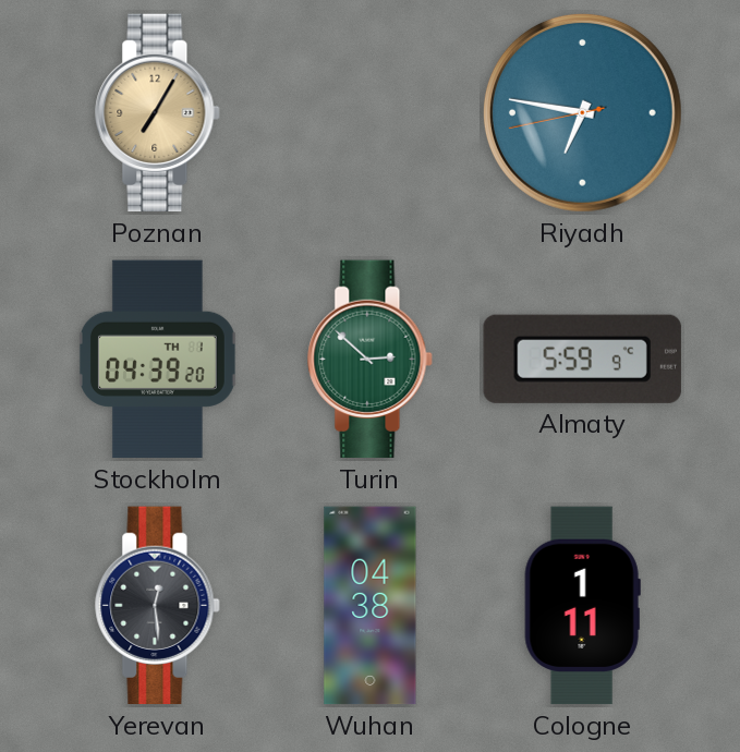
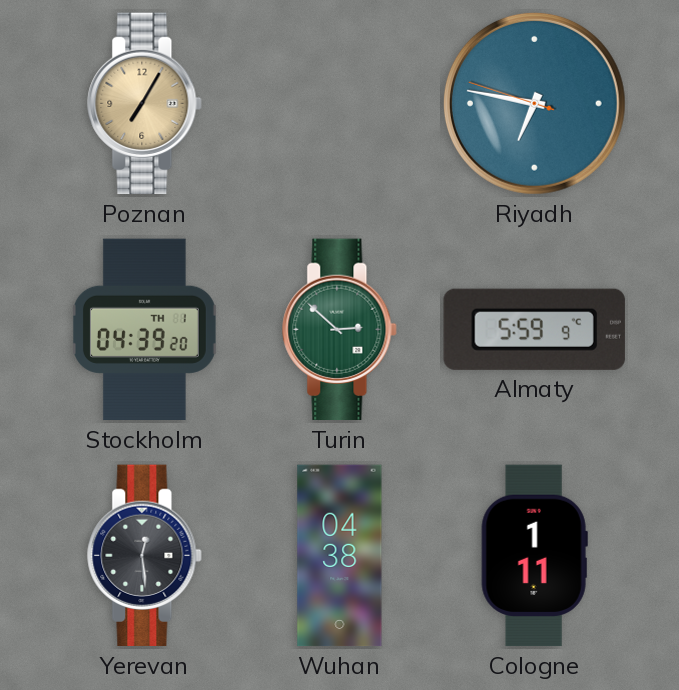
Riyadh: 6:46:43 -> 6:46:48 (534, 103)
